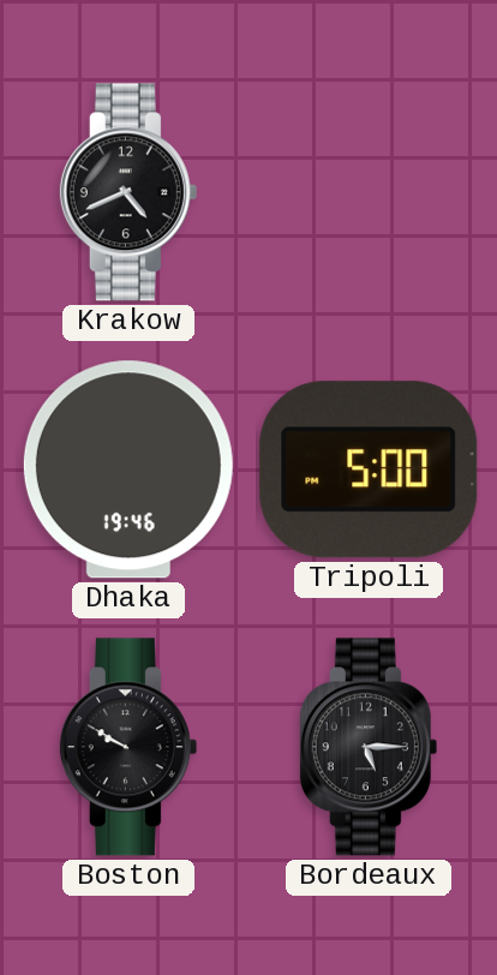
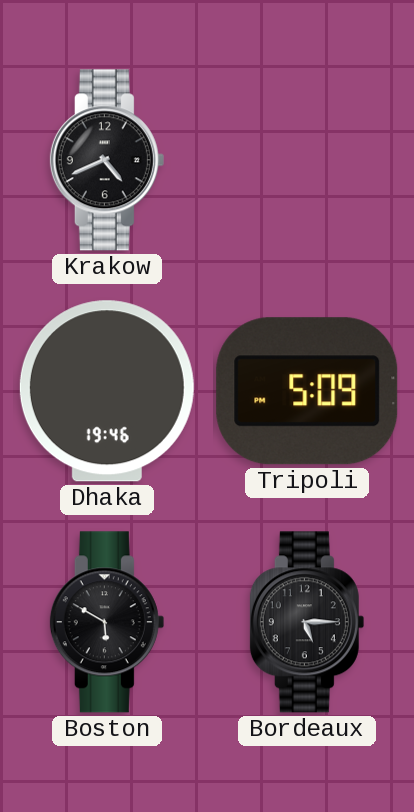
Tripoli: 5:00 -> 5:09 (307, 391)
Boston: 9:50 -> 5:50 (107, 622)
